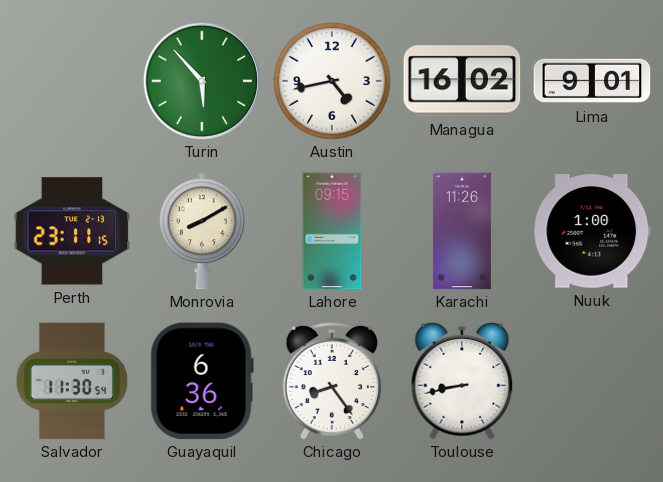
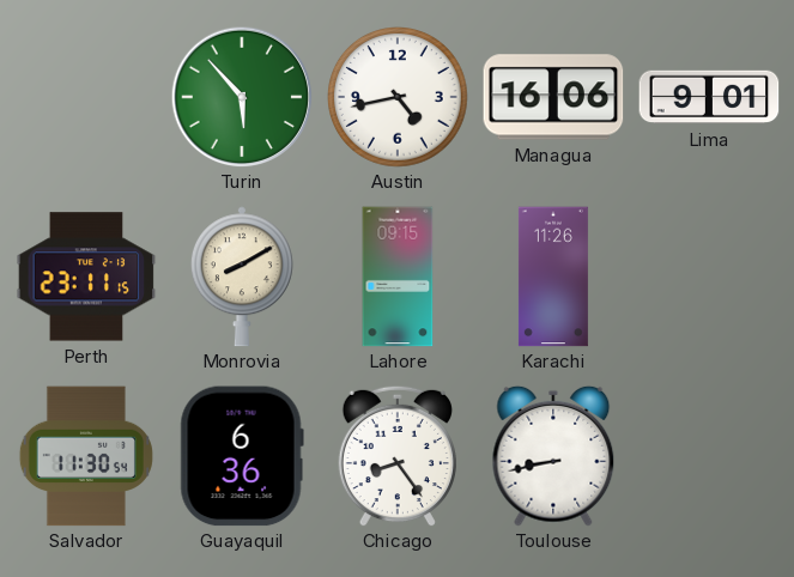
Managua: 16:02 -> 16:06 (553, 97)
Nuuk: 1:00 -> none (592, 231)
